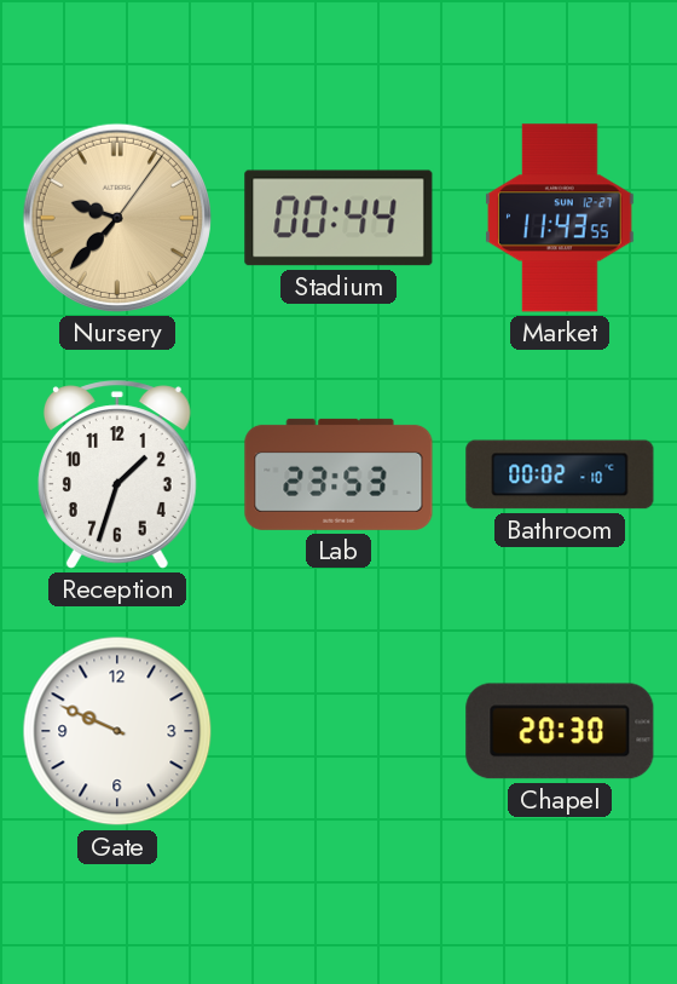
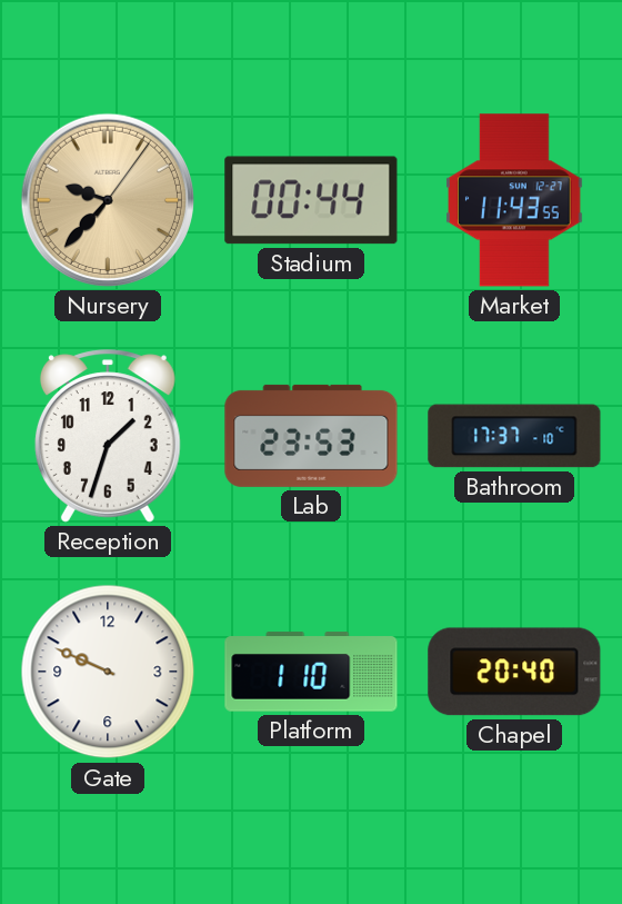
Bathroom: 00:02 -> 17:37 (514, 436)
Platform: none -> 1:10 (311, 672)
Chapel: 20:30 -> 20:40 (514, 672)
